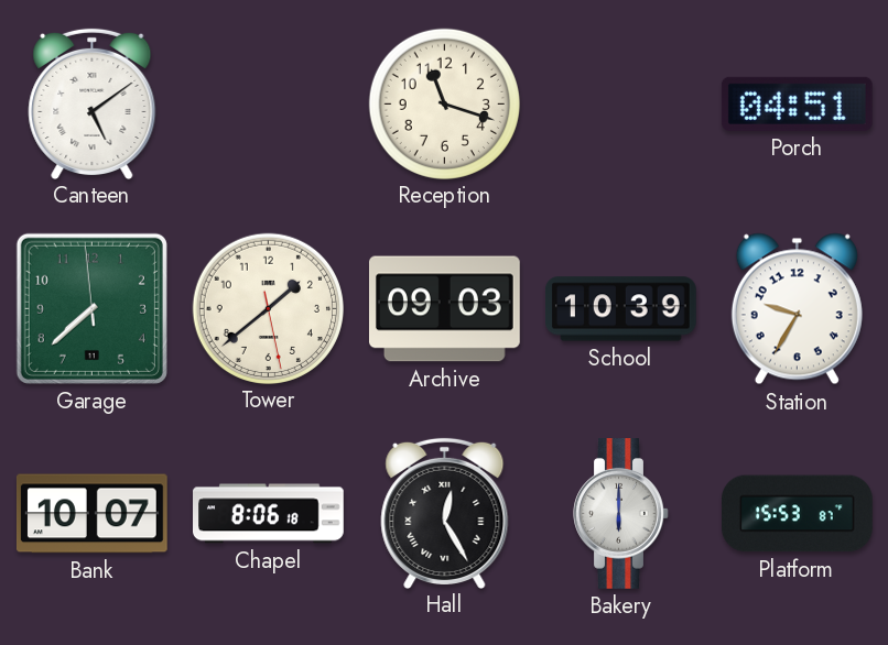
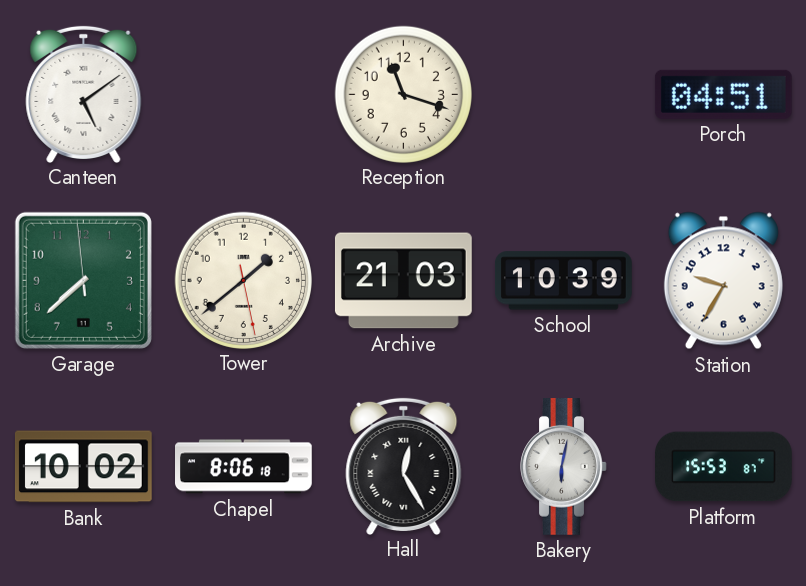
Archive: 09:03 -> 21:03 (403, 281)
Bank: 10:07 -> 10:02 (83, 467)
Bakery: 6:00 -> 6:02 (564, 467)
